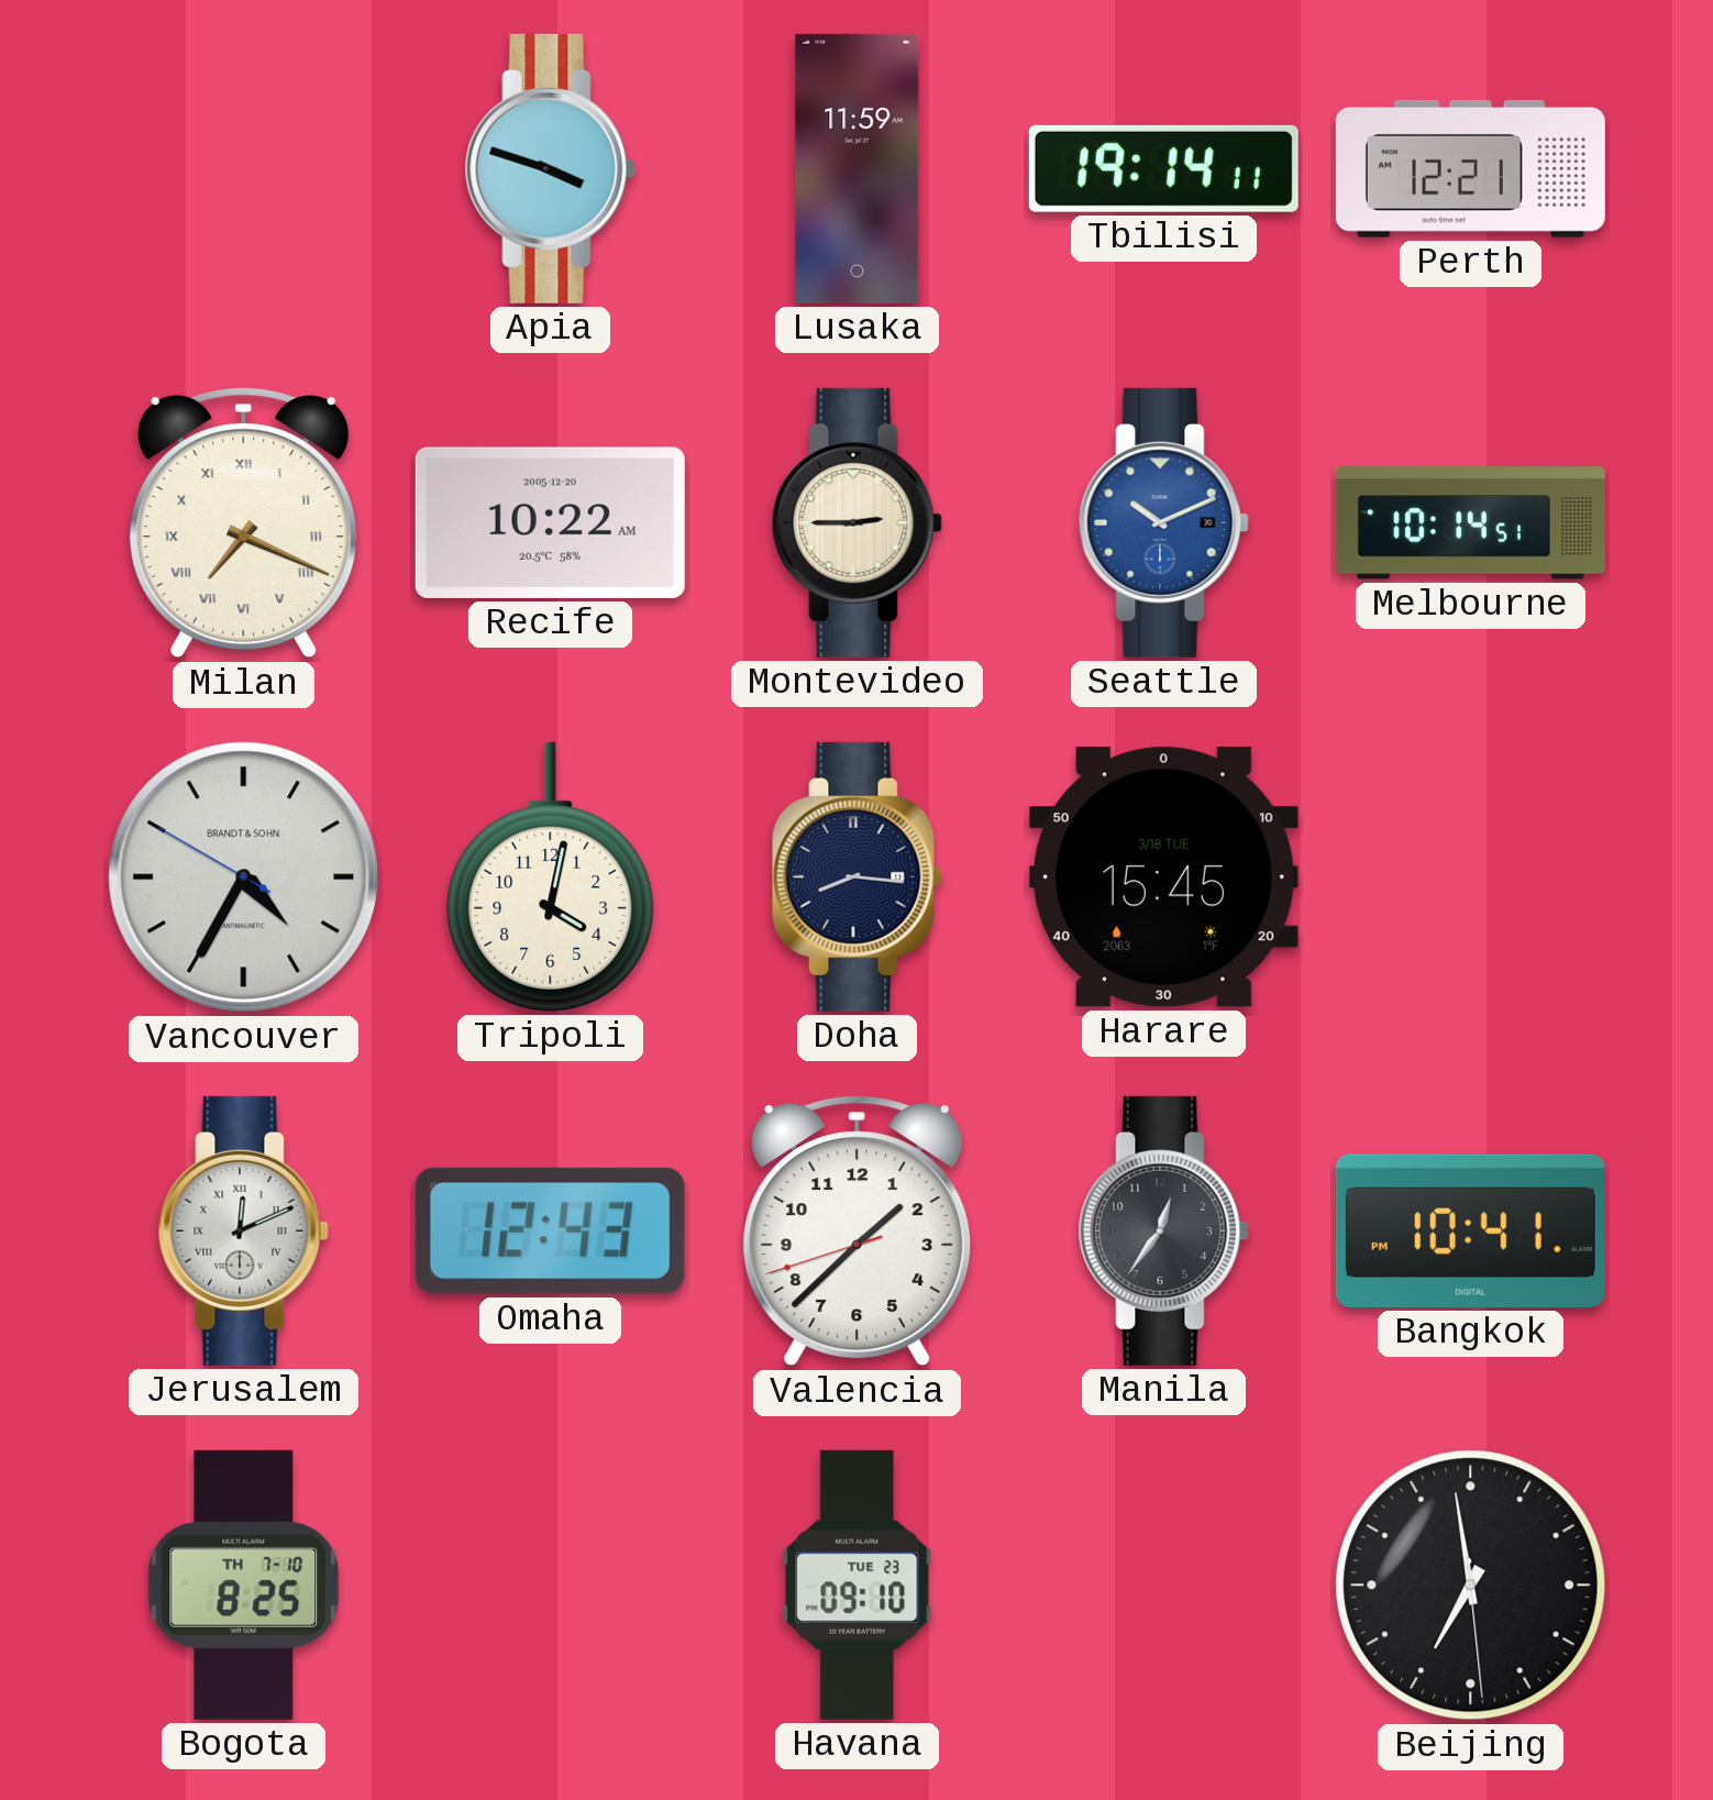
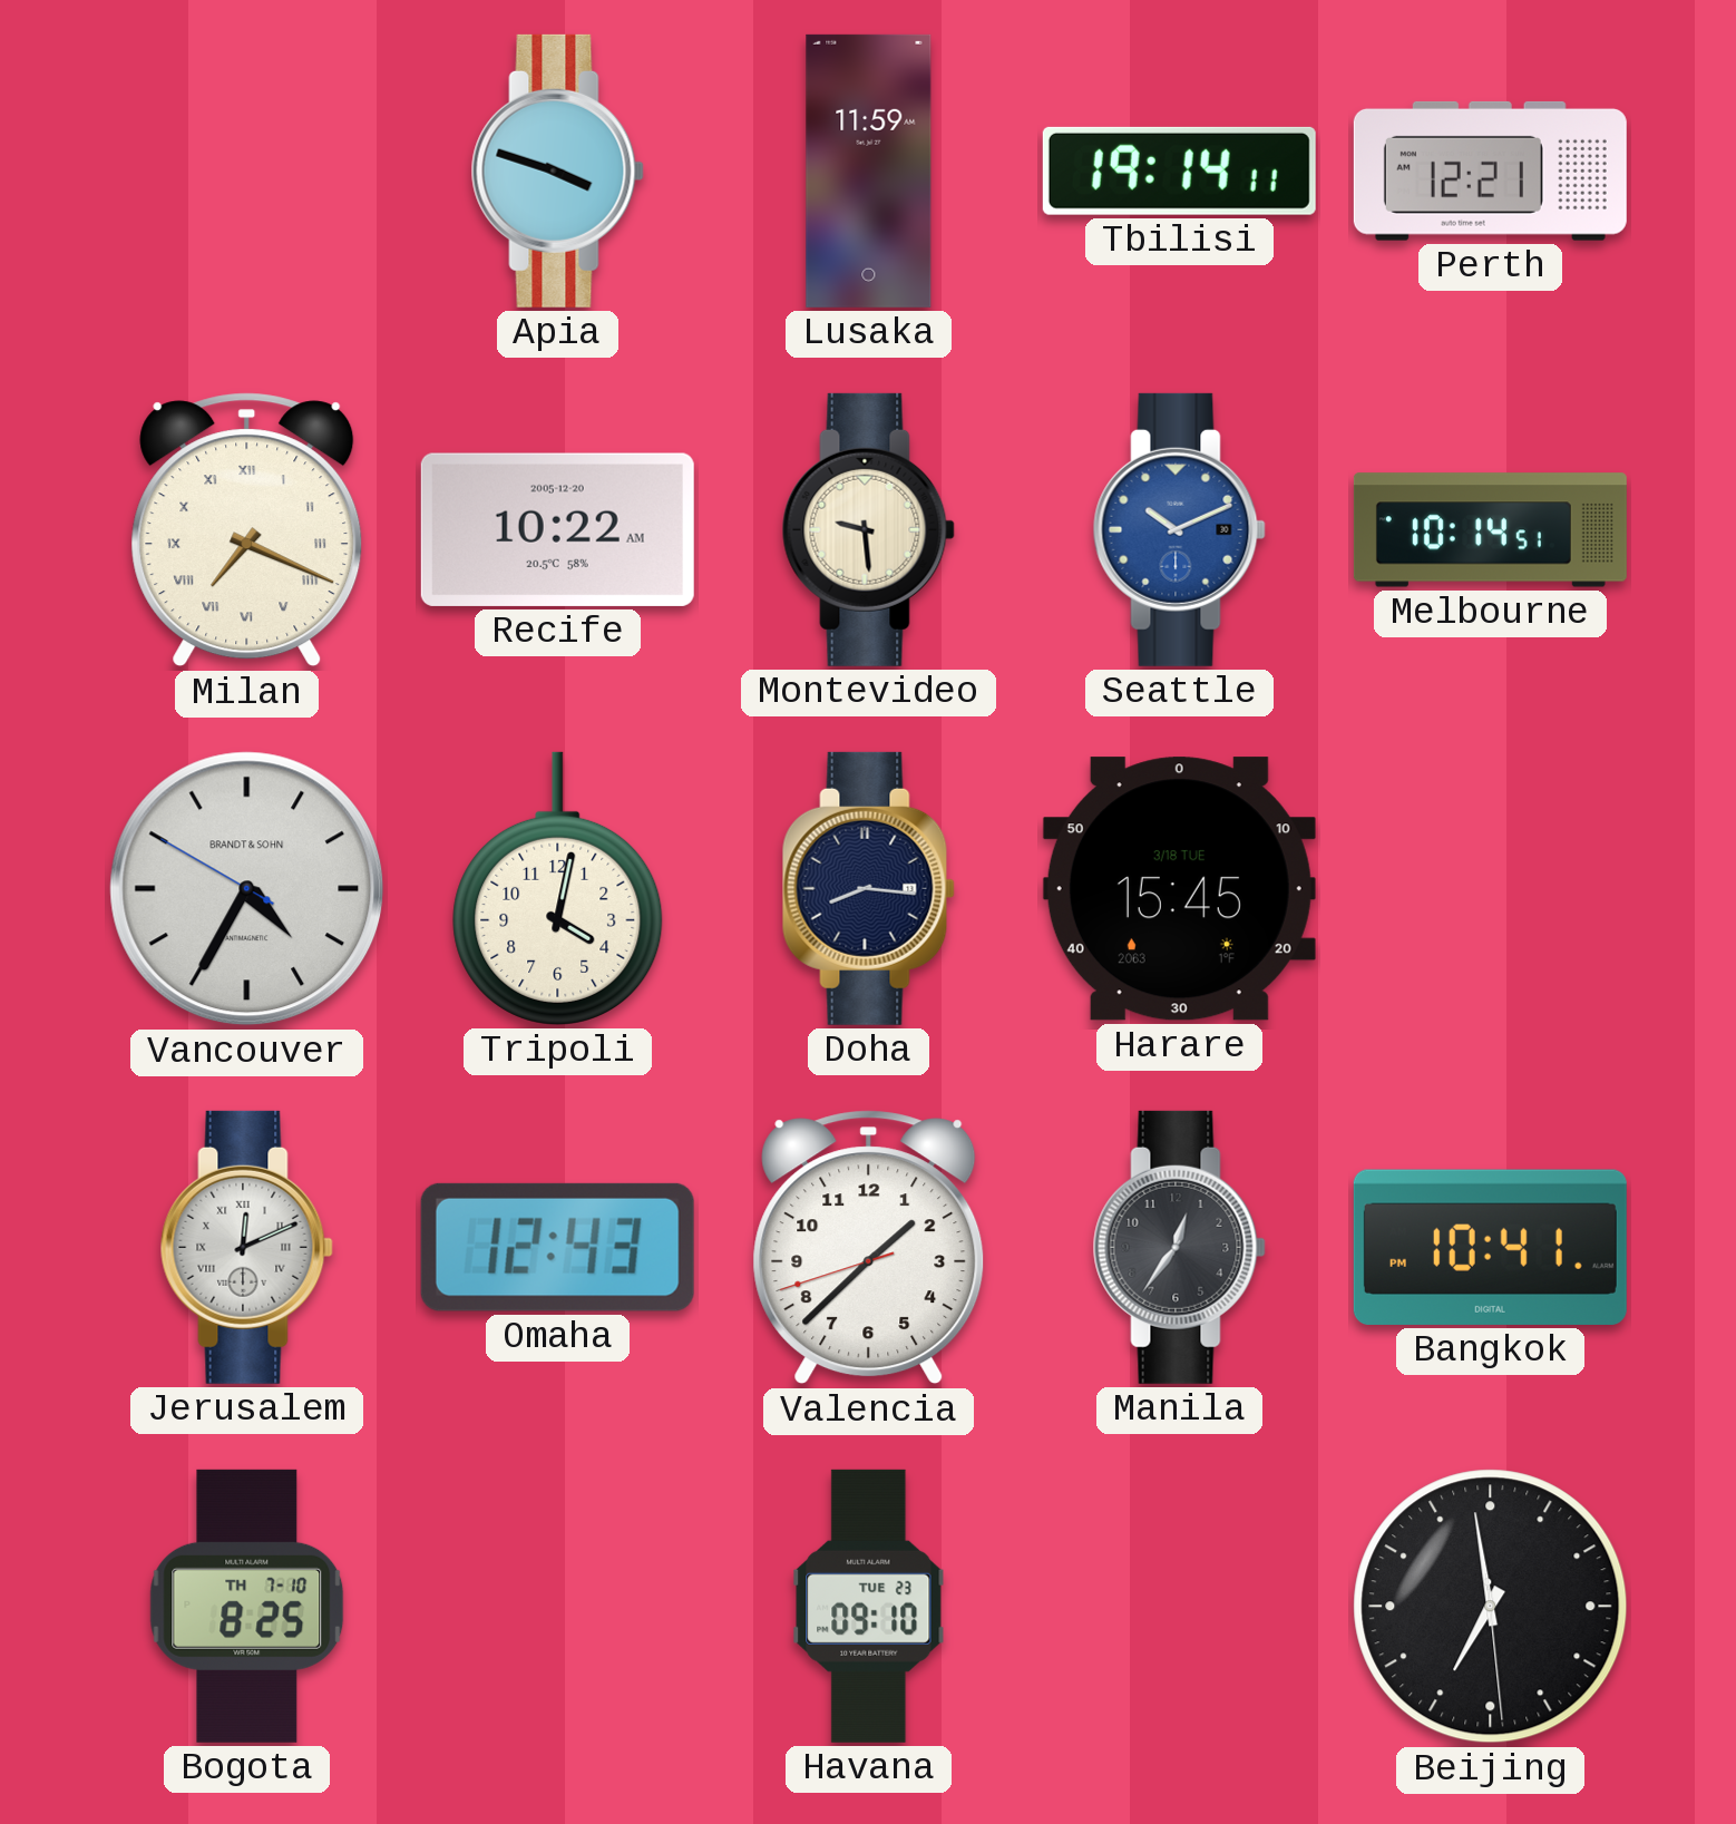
Montevideo: 2:45 -> 9:29 (868, 529)
